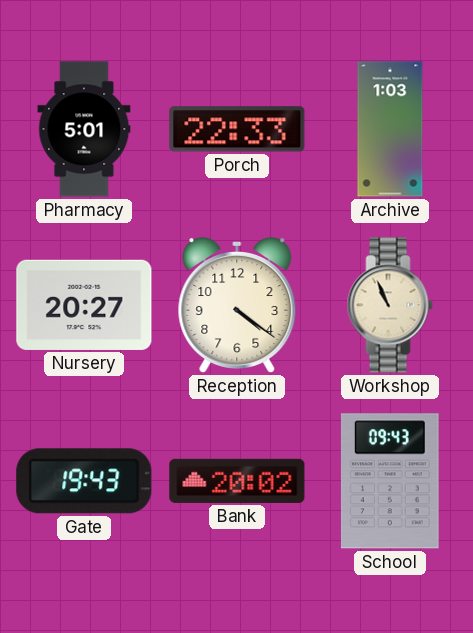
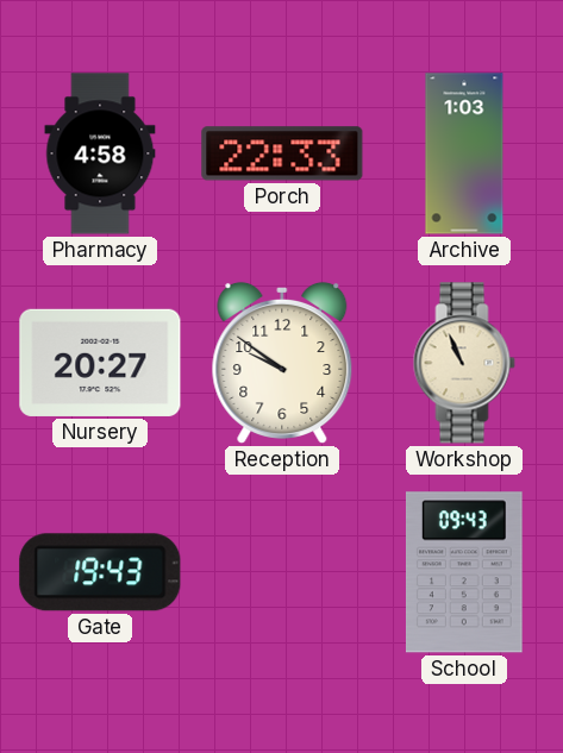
Pharmacy: 5:01 -> 4:58 (100, 153)
Reception: 4:21 -> 9:51 (282, 363)
Bank: 20:02 -> none (237, 481)
